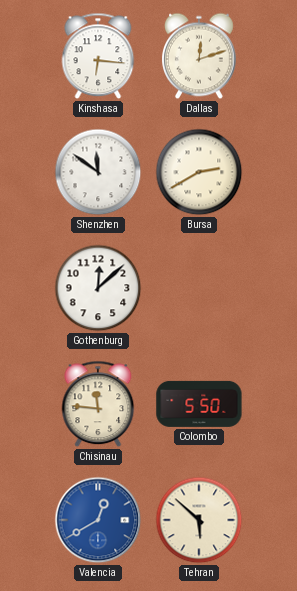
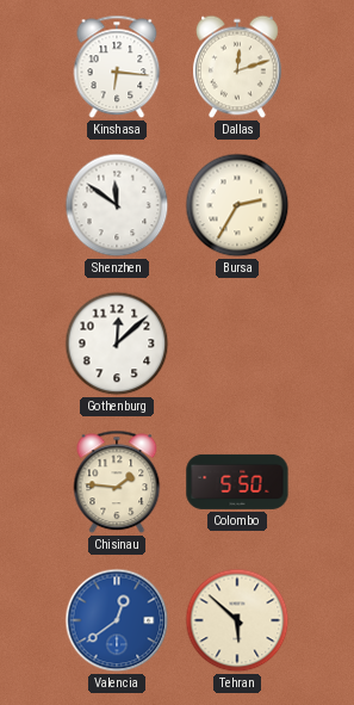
Bursa: 2:40 -> 2:35 (237, 205)
Chisinau: 11:46 -> 1:46 (117, 482)
Valencia: 12:40 -> 12:39 (117, 620)
